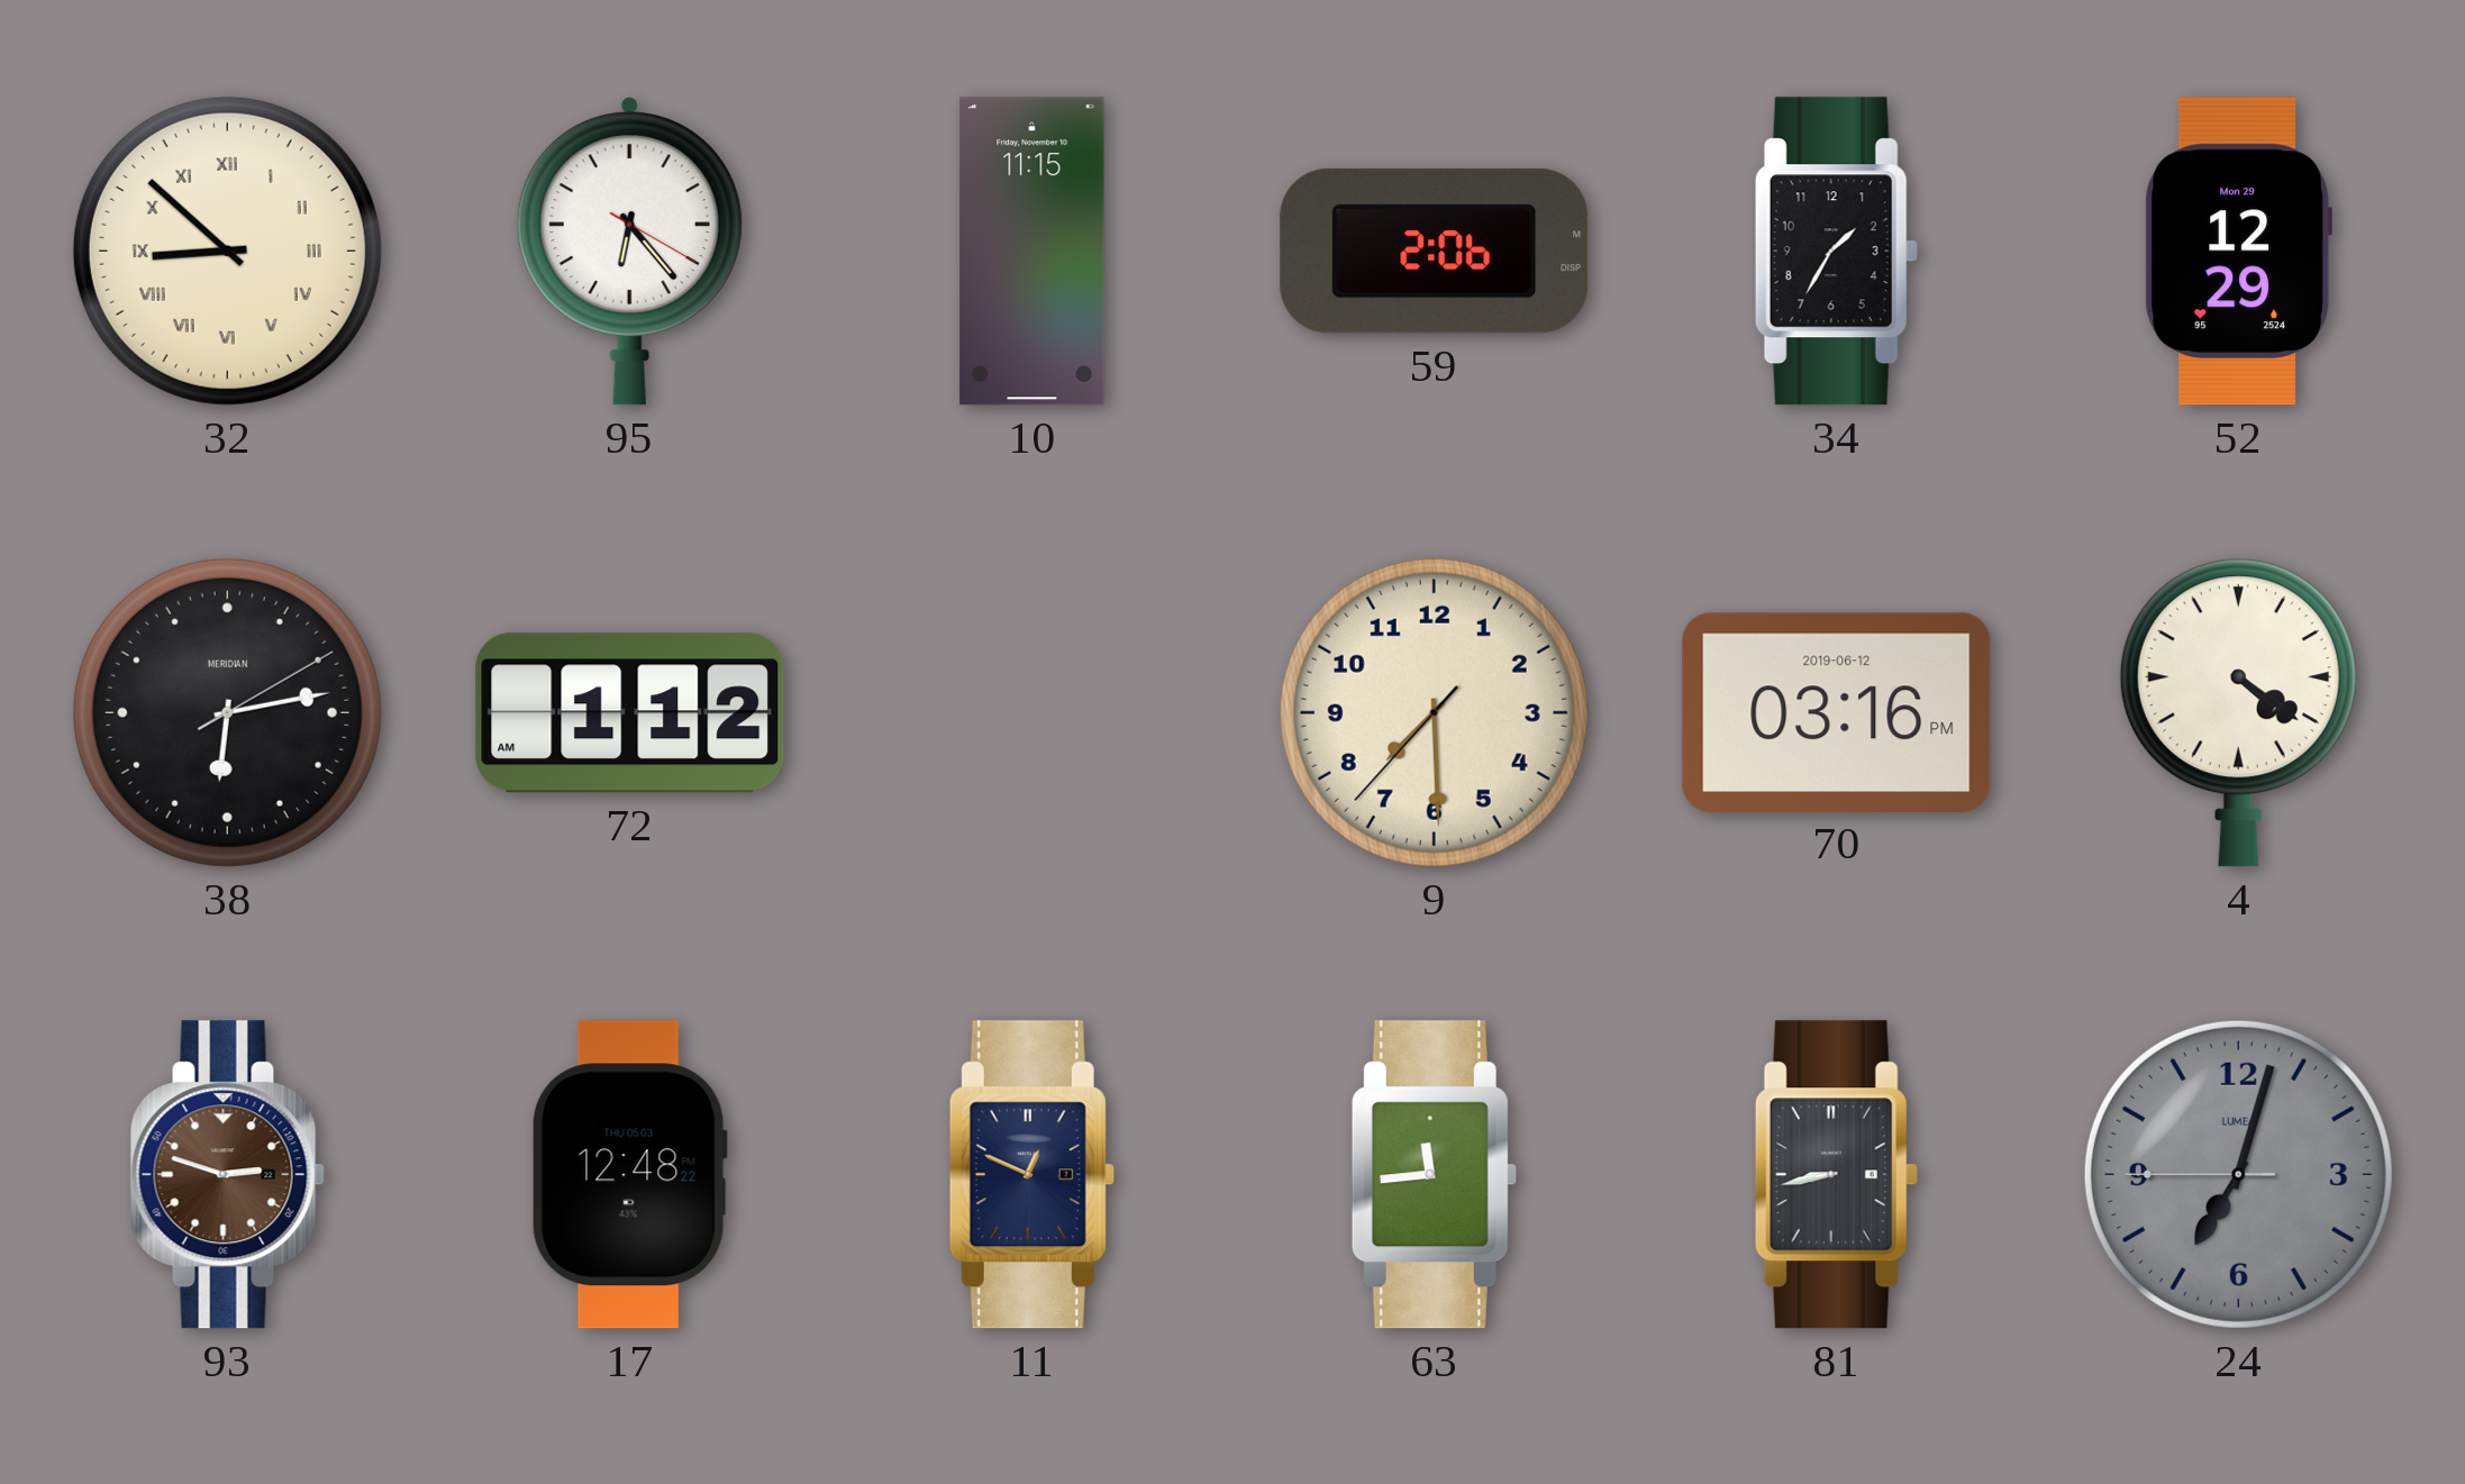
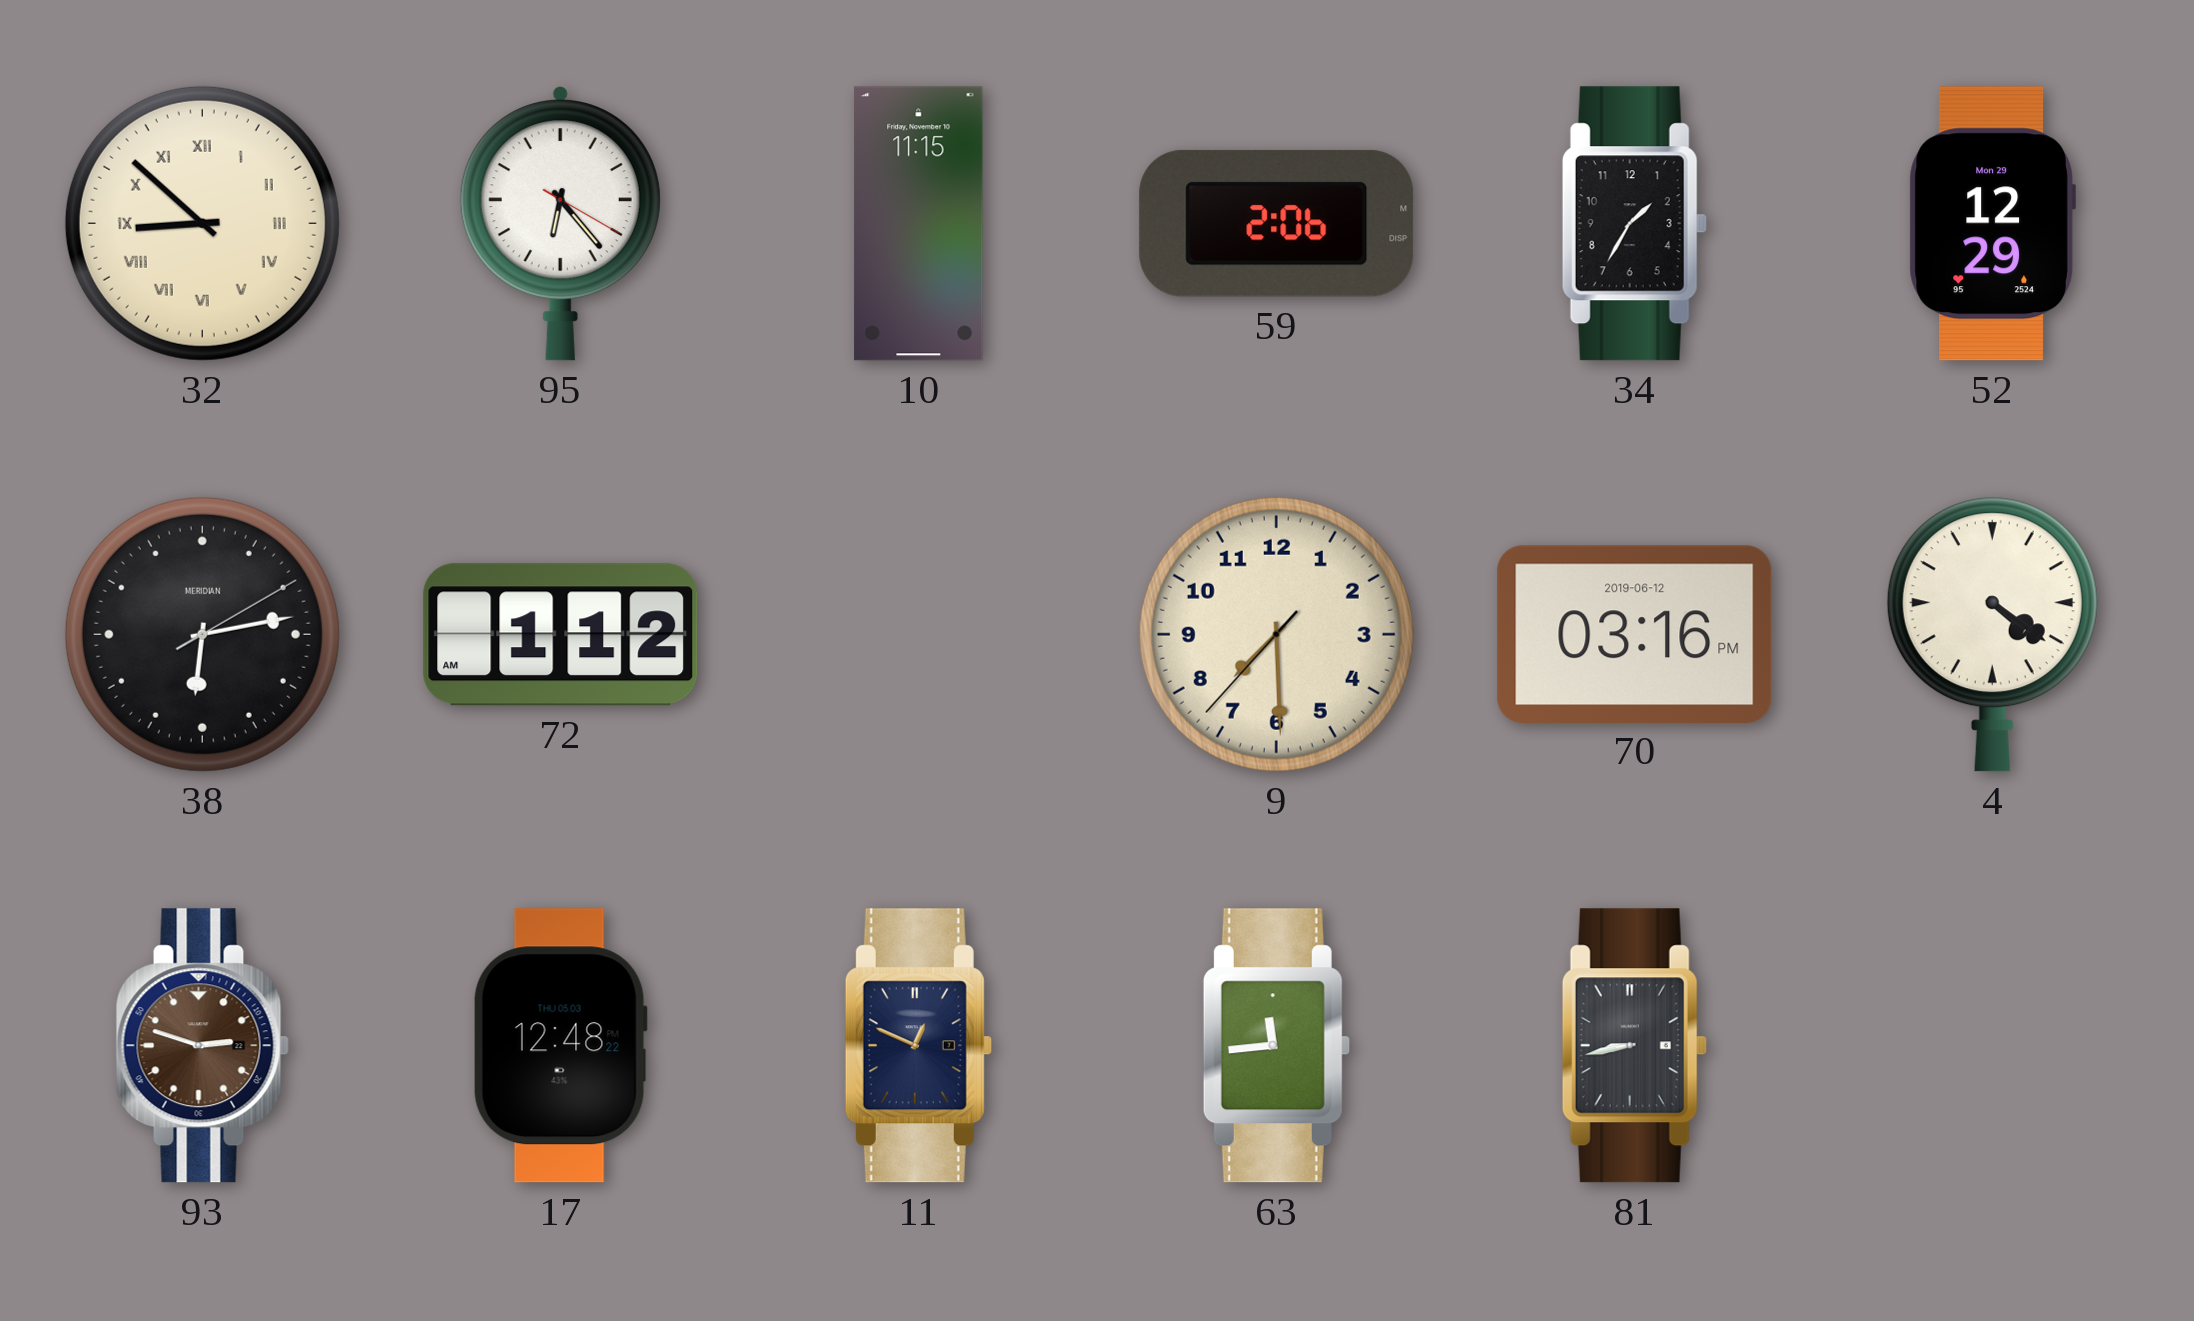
24: 7:02 -> none (2238, 1174)
